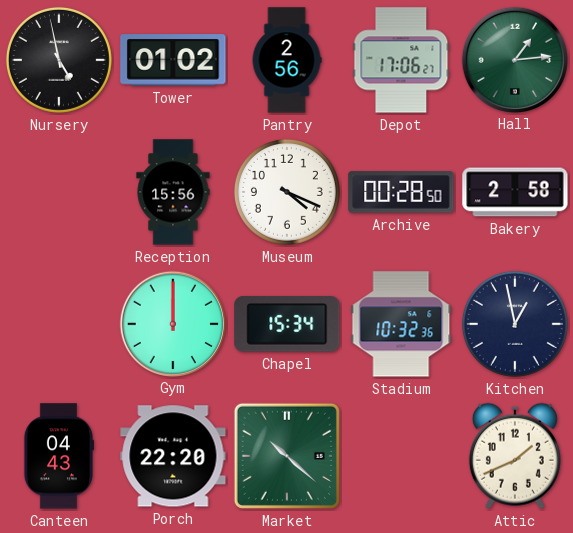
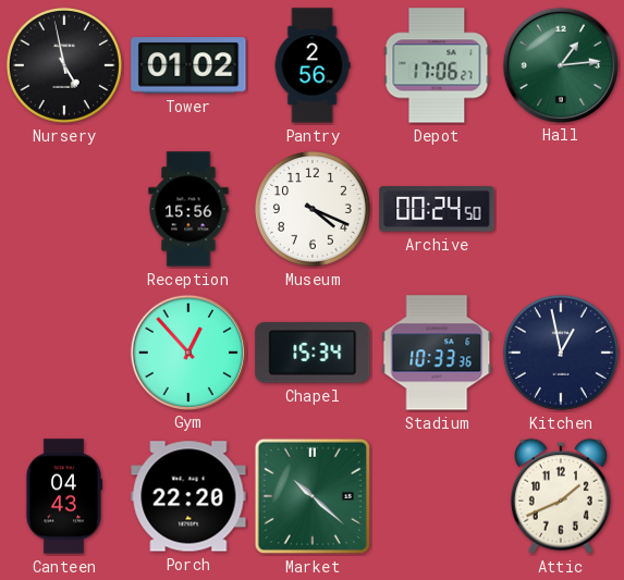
Archive: 00:28 -> 00:24 (437, 209)
Bakery: 2:58 -> none (515, 192)
Gym: 12:00 -> 12:53 (187, 351)
Stadium: 10:32 -> 10:33 (437, 353)
